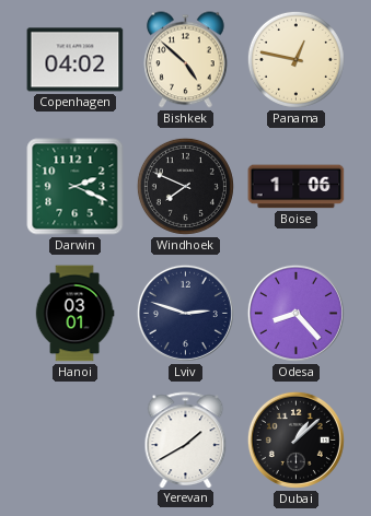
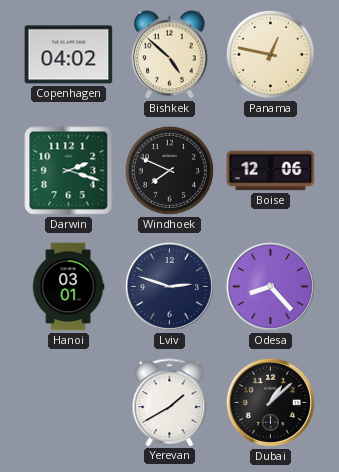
Darwin: 2:19 -> 2:18 (69, 171)
Boise: 1:06 -> 12:06 (271, 171)
